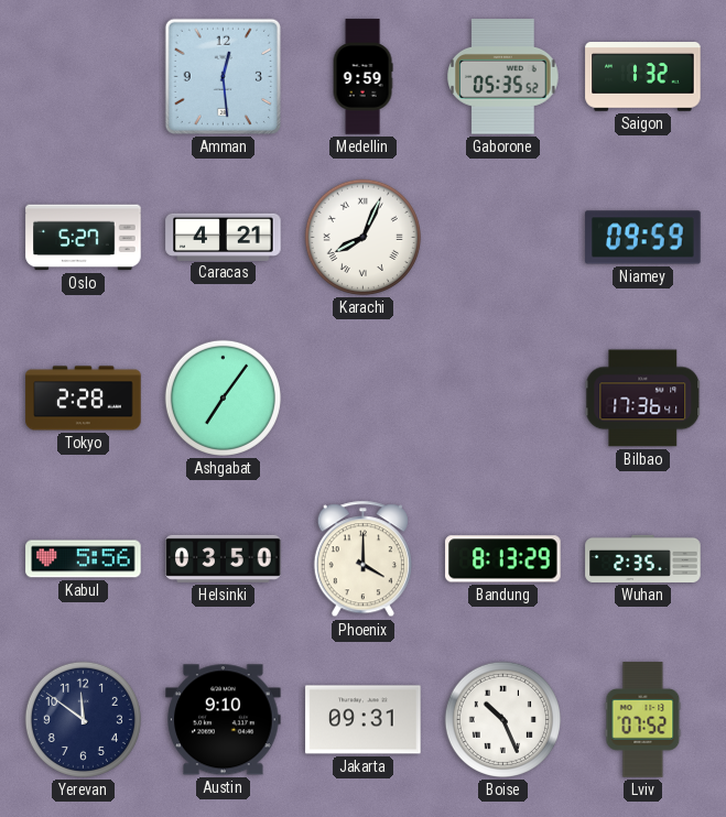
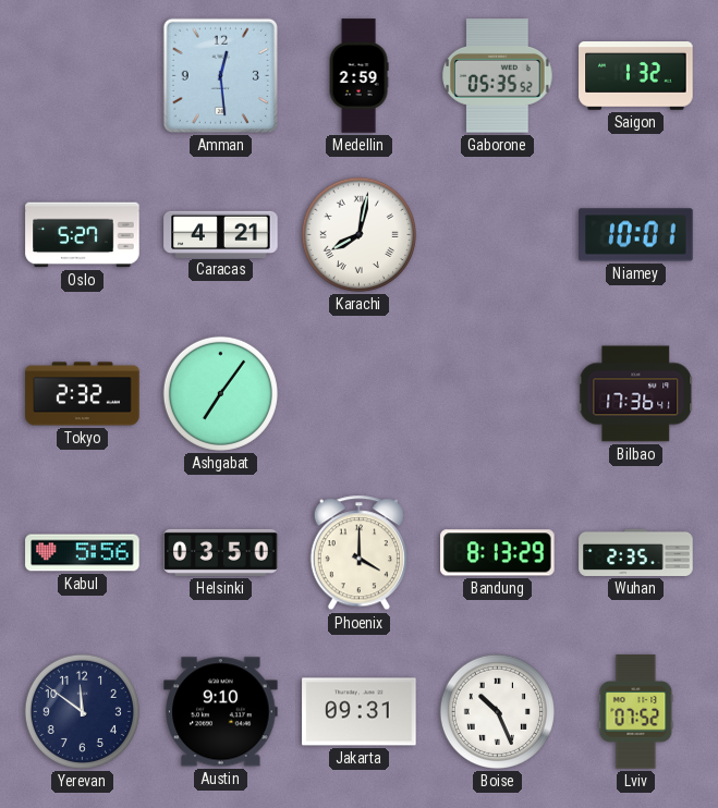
Medellin: 9:59 -> 2:59 (358, 76)
Karachi: 8:04 -> 8:02 (358, 234)
Niamey: 09:59 -> 10:01 (636, 235)
Tokyo: 2:28 -> 2:32 (83, 394)
